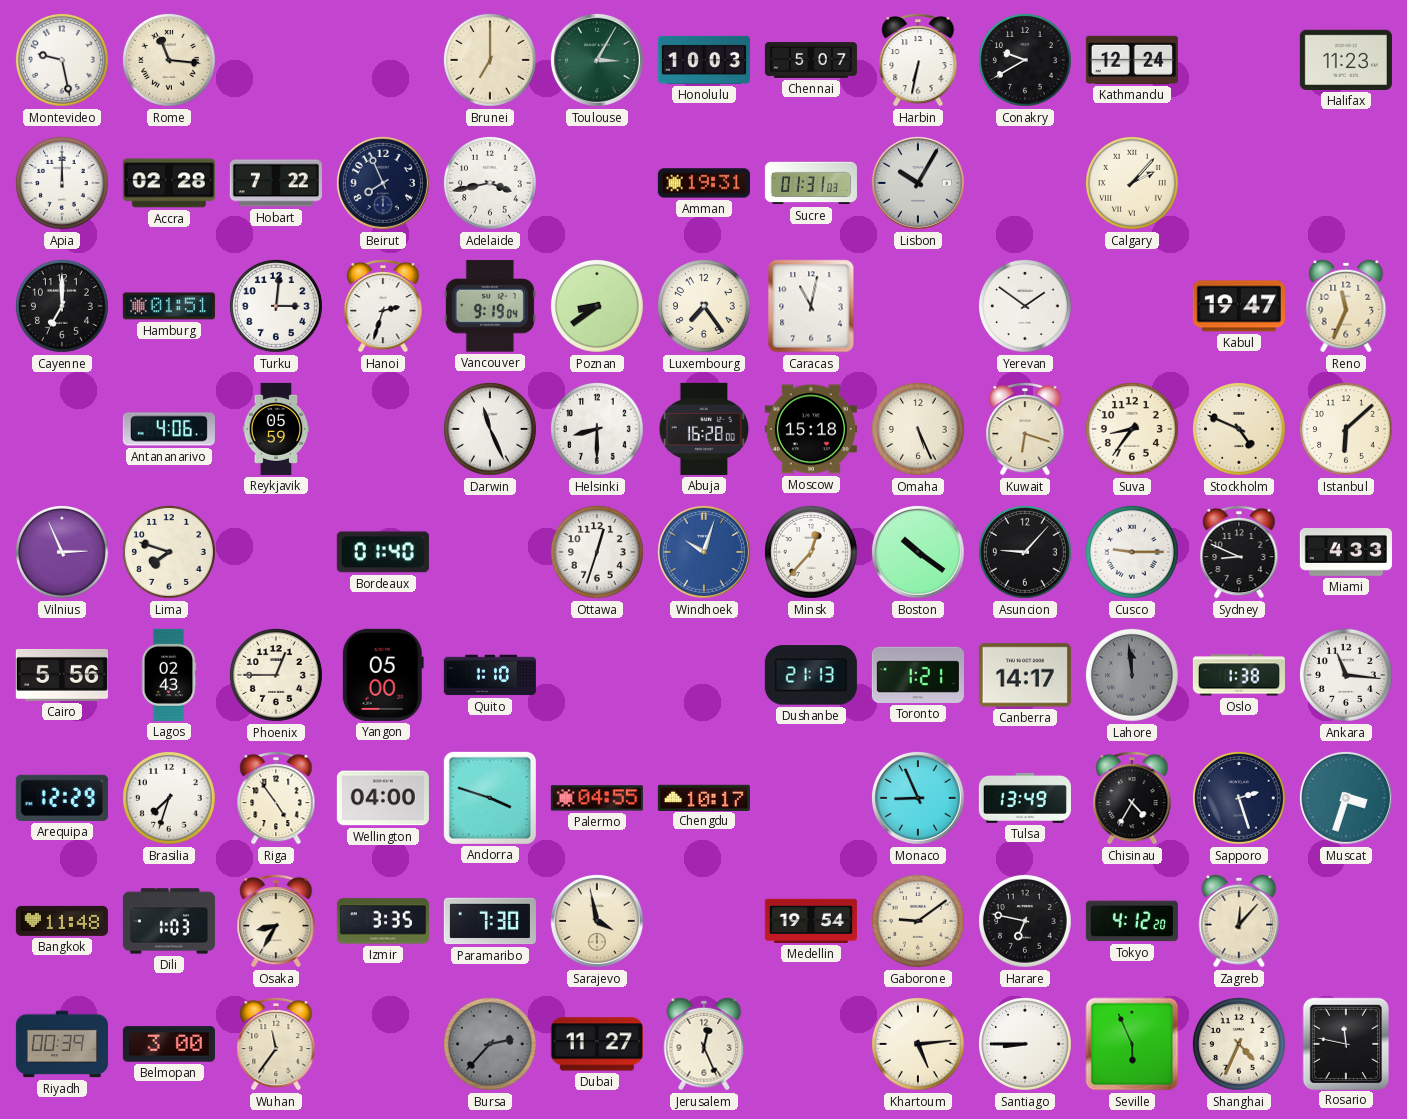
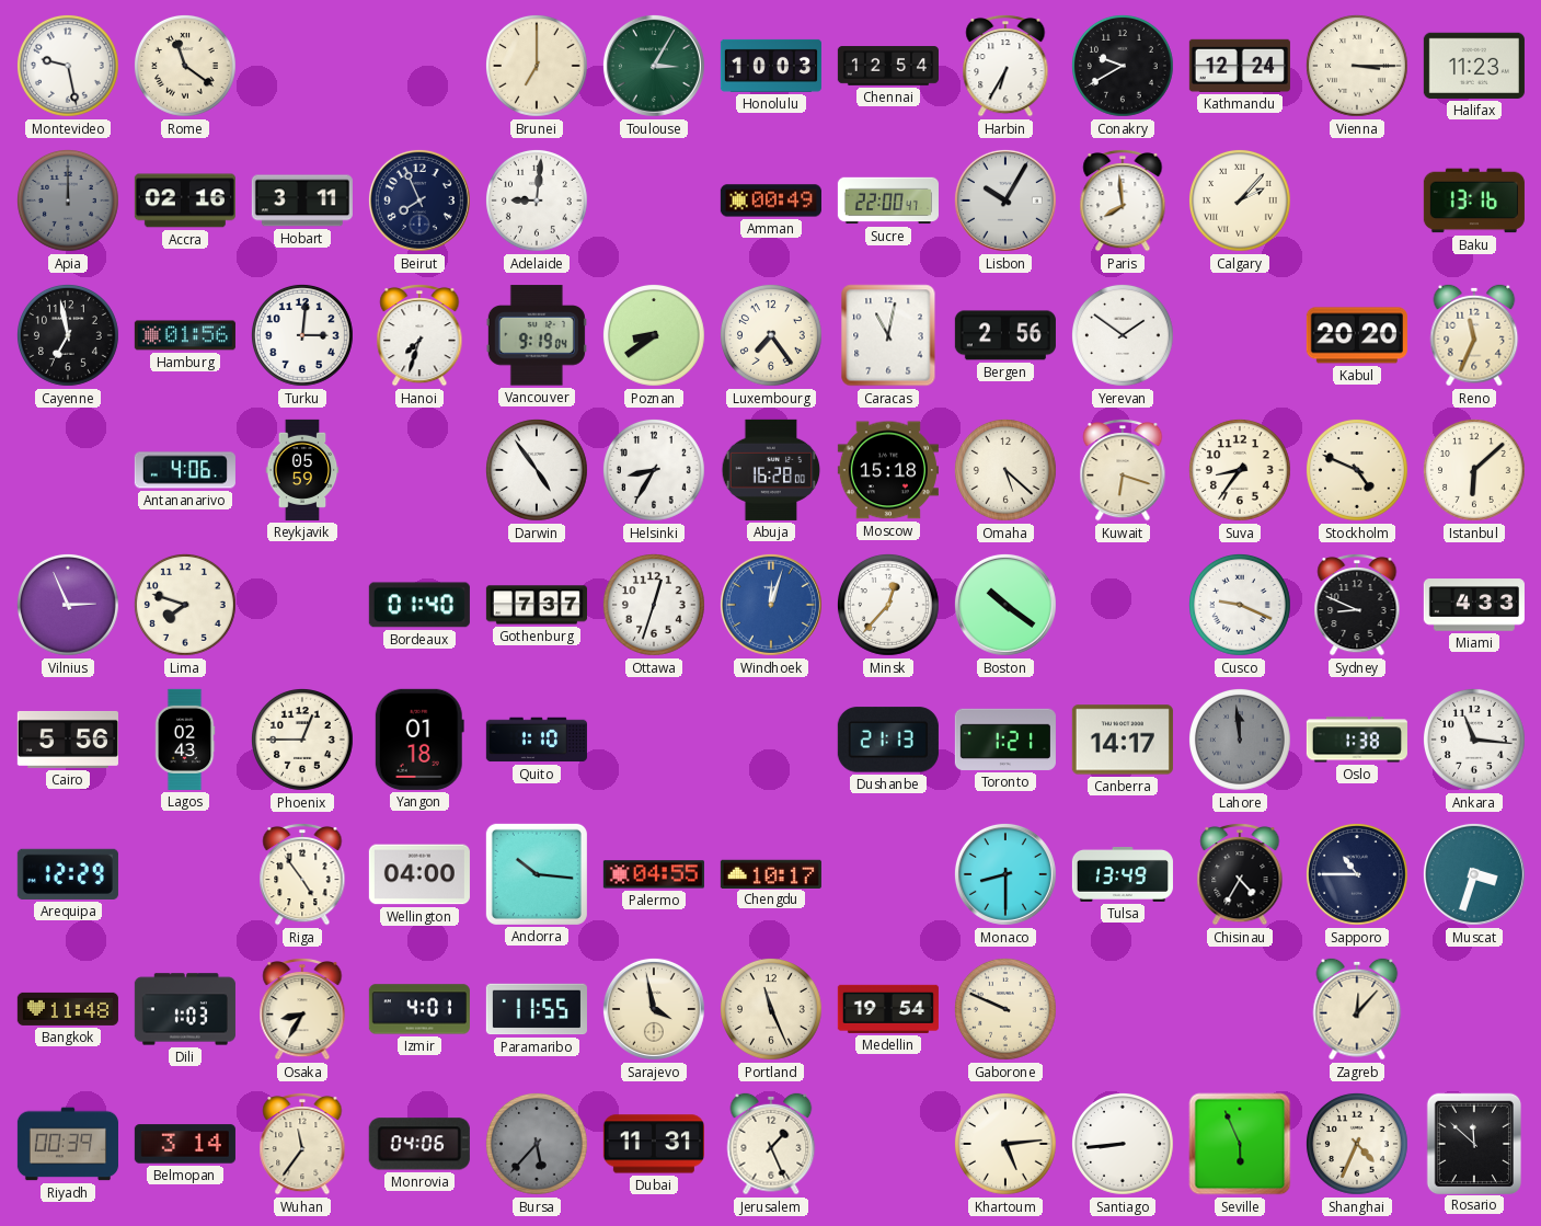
Rome: 11:16 -> 11:21 (185, 66)
Chennai: 5:07 -> 12:54 (888, 66)
Harbin: 6:32 -> 6:35 (1005, 66)
Vienna: none -> 3:15 (1357, 66)
Apia dial: white -> grey (68, 200)
Accra: 02:28 -> 02:16 (185, 200)
Hobart: 7:22 -> 3:11 (302, 200)
Adelaide: 3:43 -> 9:01 (537, 200)
Amman: 19:31 -> 00:49 (771, 200)
Sucre: 01:31 -> 22:00 (888, 200)
Paris: none -> 7:59 (1123, 200)
Baku: none -> 13:16 (1474, 200)
Cayenne: 7:00 -> 6:58 (68, 335)
Hamburg: 01:51 -> 01:56 (185, 335)
Hanoi: 2:33 -> 7:33 (419, 335)
Bergen: none -> 2:56 (1005, 335)
Kabul: 19:47 -> 20:20 (1357, 335)
Darwin: 11:26 -> 4:54 (537, 470)
Helsinki: 8:30 -> 8:35 (654, 470)
Omaha: 5:26 -> 5:22 (1005, 470)
Gothenburg: none -> 7:37 (537, 605)
Windhoek: 10:03 -> 12:03 (771, 605)
Asuncion: 9:07 -> none (1025, 552)
Cusco: 9:15 -> 9:19 (1240, 605)
Yangon: 05:00 -> 01:18 (419, 740)
Brasilia: 7:33 -> none (169, 798)
Andorra: 3:48 -> 10:16 (537, 874)
Monaco: 8:56 -> 8:30 (1005, 874)
Sapporo: 2:27 -> 10:45 (1357, 874)
Izmir: 3:35 -> 4:01 (419, 1009)
Paramaribo: 7:30 -> 11:55 (537, 1009)
Portland: none -> 11:26 (771, 1009)
Gaborone: 9:09 -> 9:49 (1005, 1009)
Harare: 6:47 -> none (1025, 921)
Tokyo: 4:12 -> none (1132, 921)
Belmopan: 3:00 -> 3:14 (185, 1144)
Monrovia: none -> 04:06 (419, 1144)
Bursa: 2:37 -> 5:37 (537, 1144)
Dubai: 11:27 -> 11:31 (654, 1144)
Jerusalem: 12:26 -> 1:26 (771, 1144)
Santiago: 8:45 -> 8:44 (1123, 1144)
Rosario: 11:47 -> 11:52 (1473, 1143)
